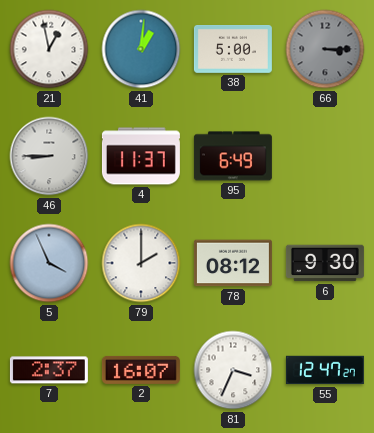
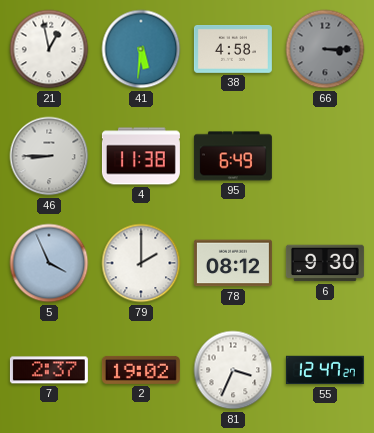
41: 1:01 -> 5:31 (141, 49)
38: 5:00 -> 4:58 (233, 50)
4: 11:37 -> 11:38 (141, 156)
2: 16:07 -> 19:02 (141, 370)
